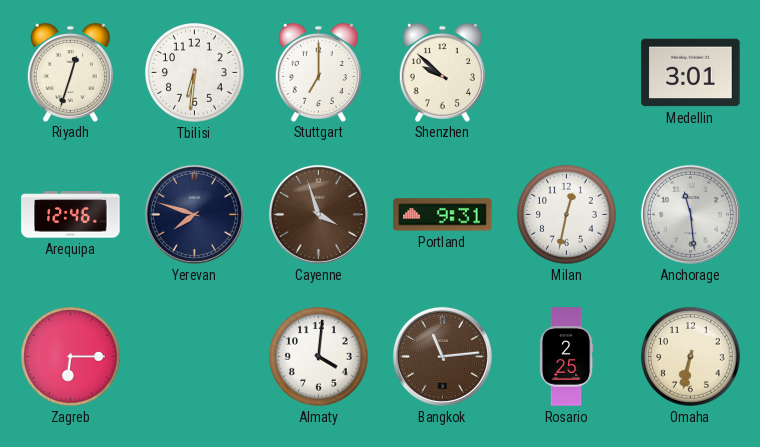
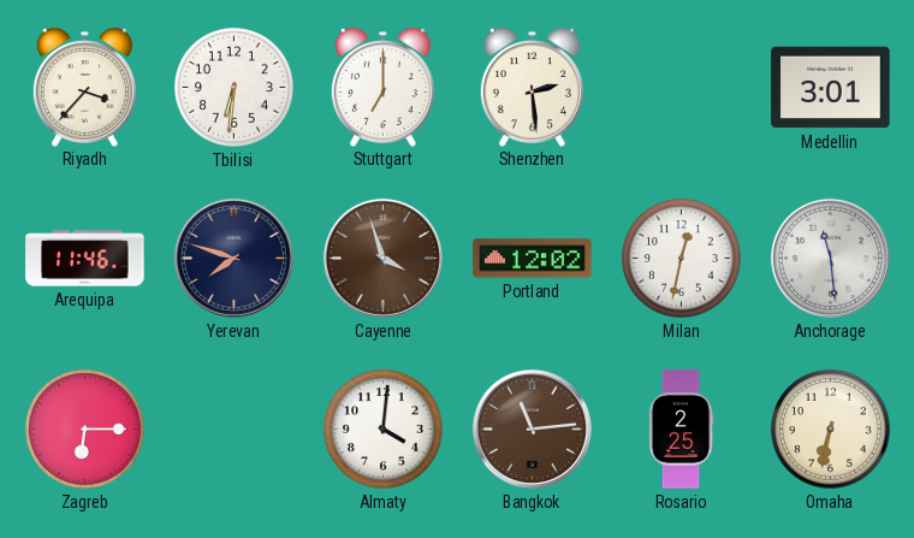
Riyadh: 12:33 -> 3:37 (84, 87)
Shenzhen: 9:52 -> 2:29 (532, 87)
Arequipa: 12:46 -> 11:46 (85, 259)
Portland: 9:31 -> 12:02 (533, 259)
